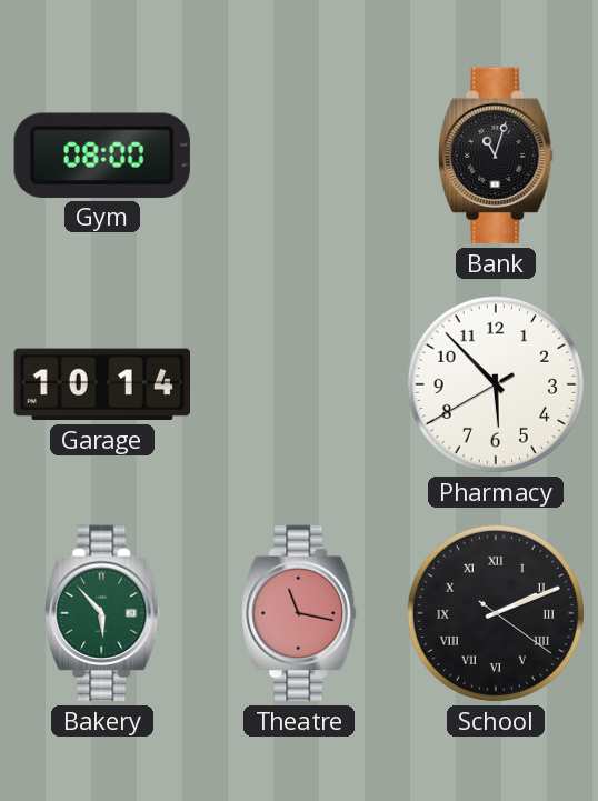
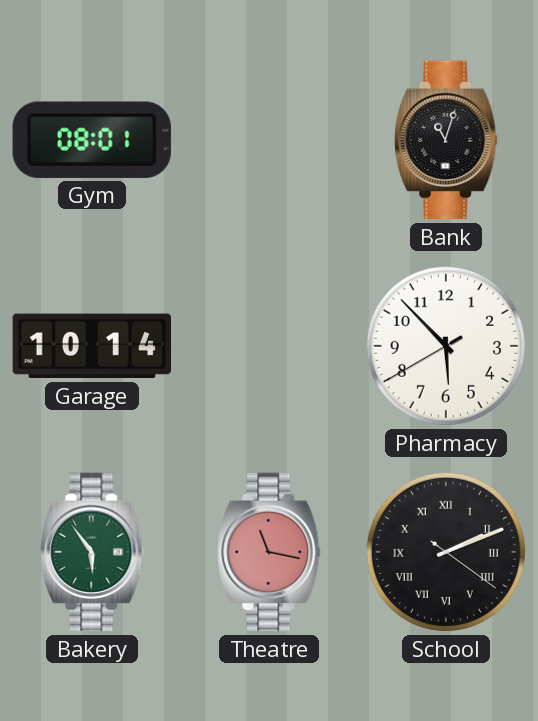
Gym: 08:00 -> 08:01 (92, 140)
Bakery: 5:53 -> 5:54 (92, 552)
